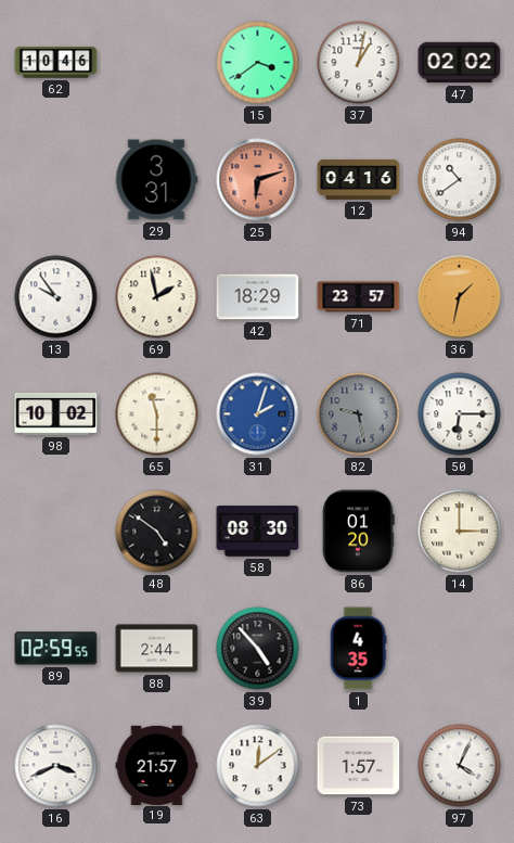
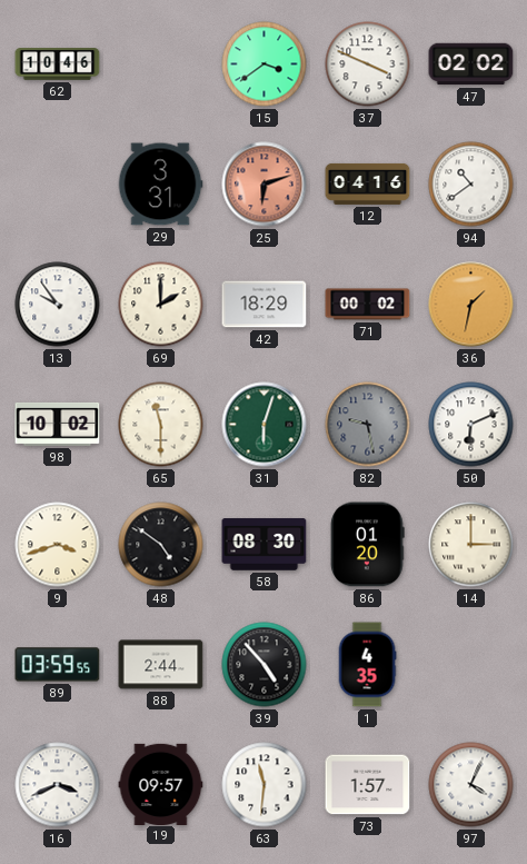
37: 1:02 -> 3:49 (368, 64)
69: 1:58 -> 2:00 (161, 305)
71: 23:57 -> 00:02 (368, 305)
31: 2:03 -> 6:03 (265, 425)
31 dial: blue -> green (265, 425)
50: 6:15 -> 6:11 (471, 425)
9: none -> 3:42 (58, 545)
89: 02:59 -> 03:59 (58, 665)
19: 21:57 -> 09:57 (161, 784)
63: 12:09 -> 11:31 (265, 785)
